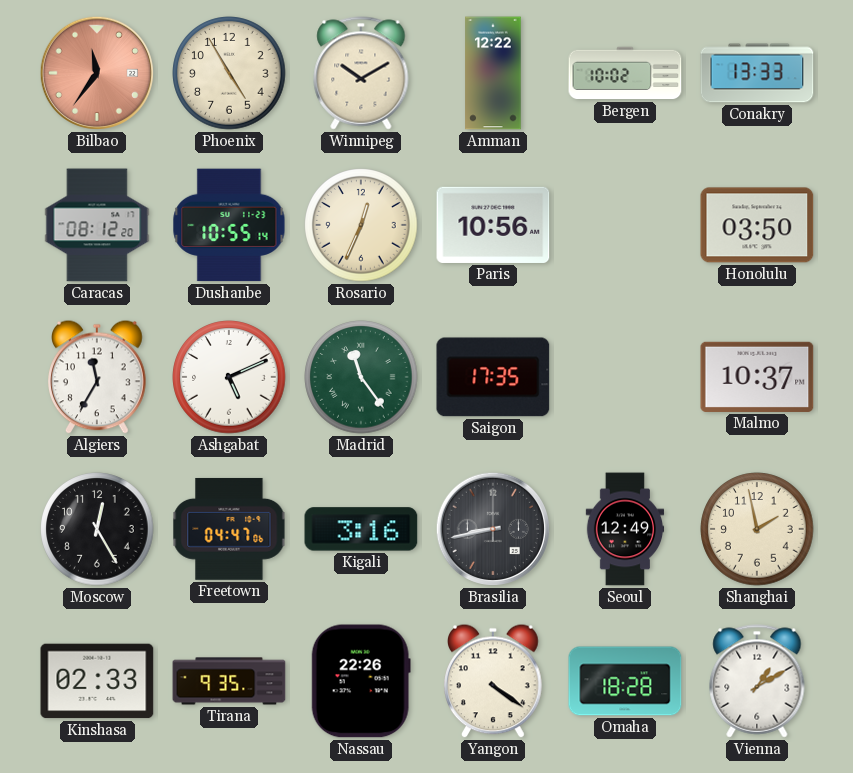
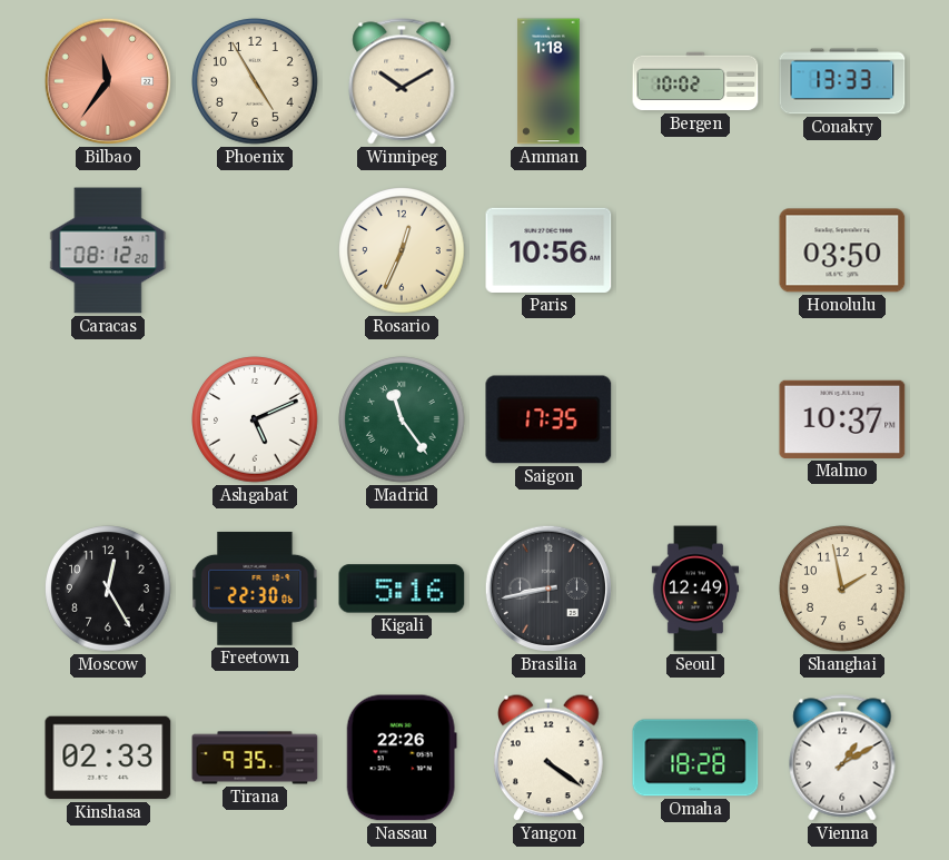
Amman: 12:22 -> 1:18 (548, 81)
Dushanbe: 10:55 -> none (229, 225)
Algiers: 11:35 -> none (98, 377)
Freetown: 04:47 -> 22:30 (255, 589)
Kigali: 3:16 -> 5:16 (402, 589)
